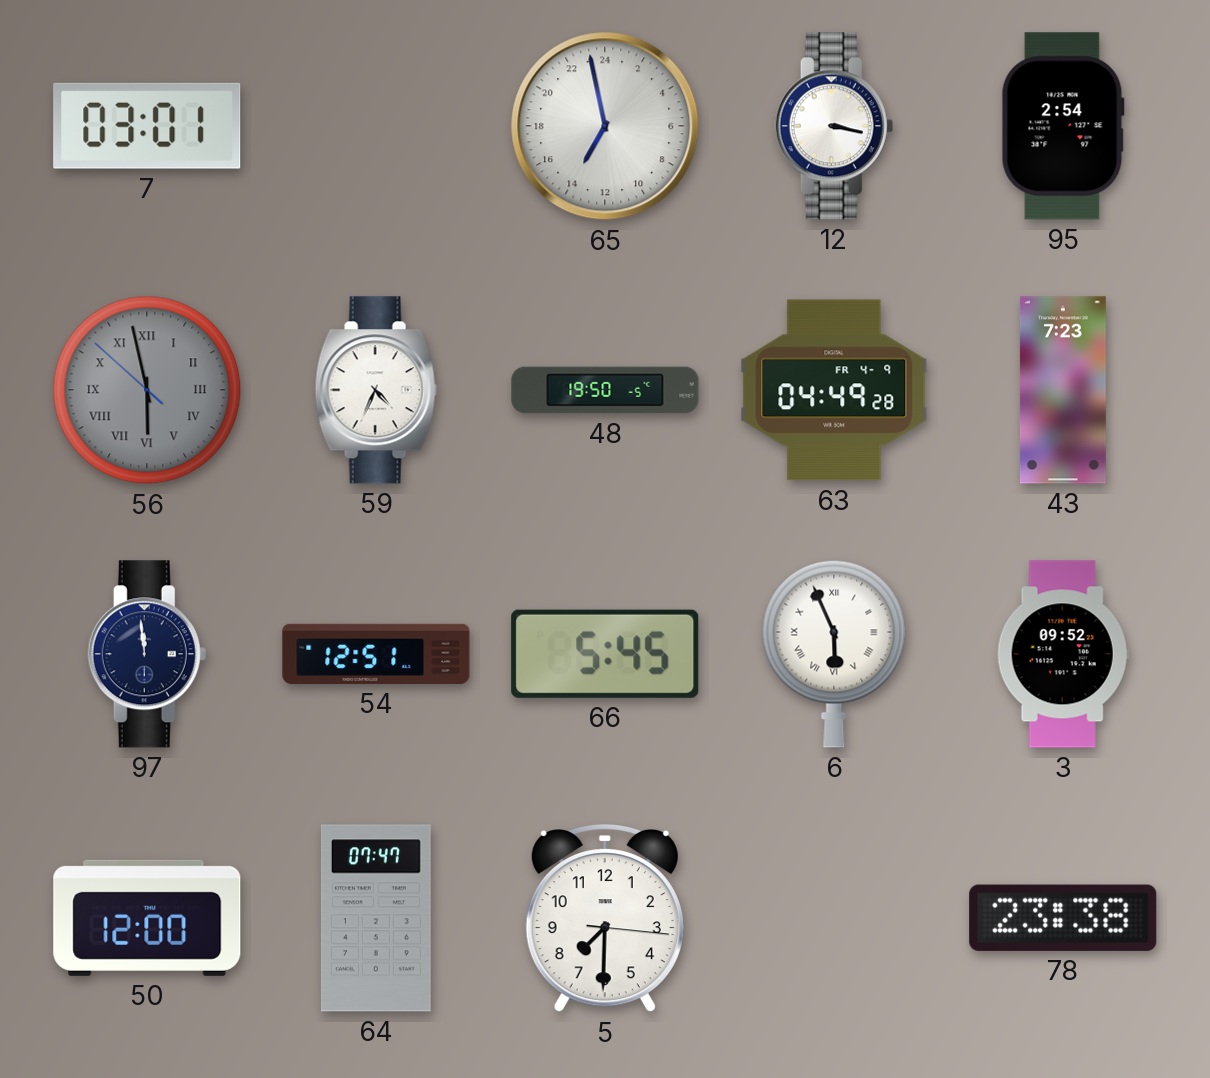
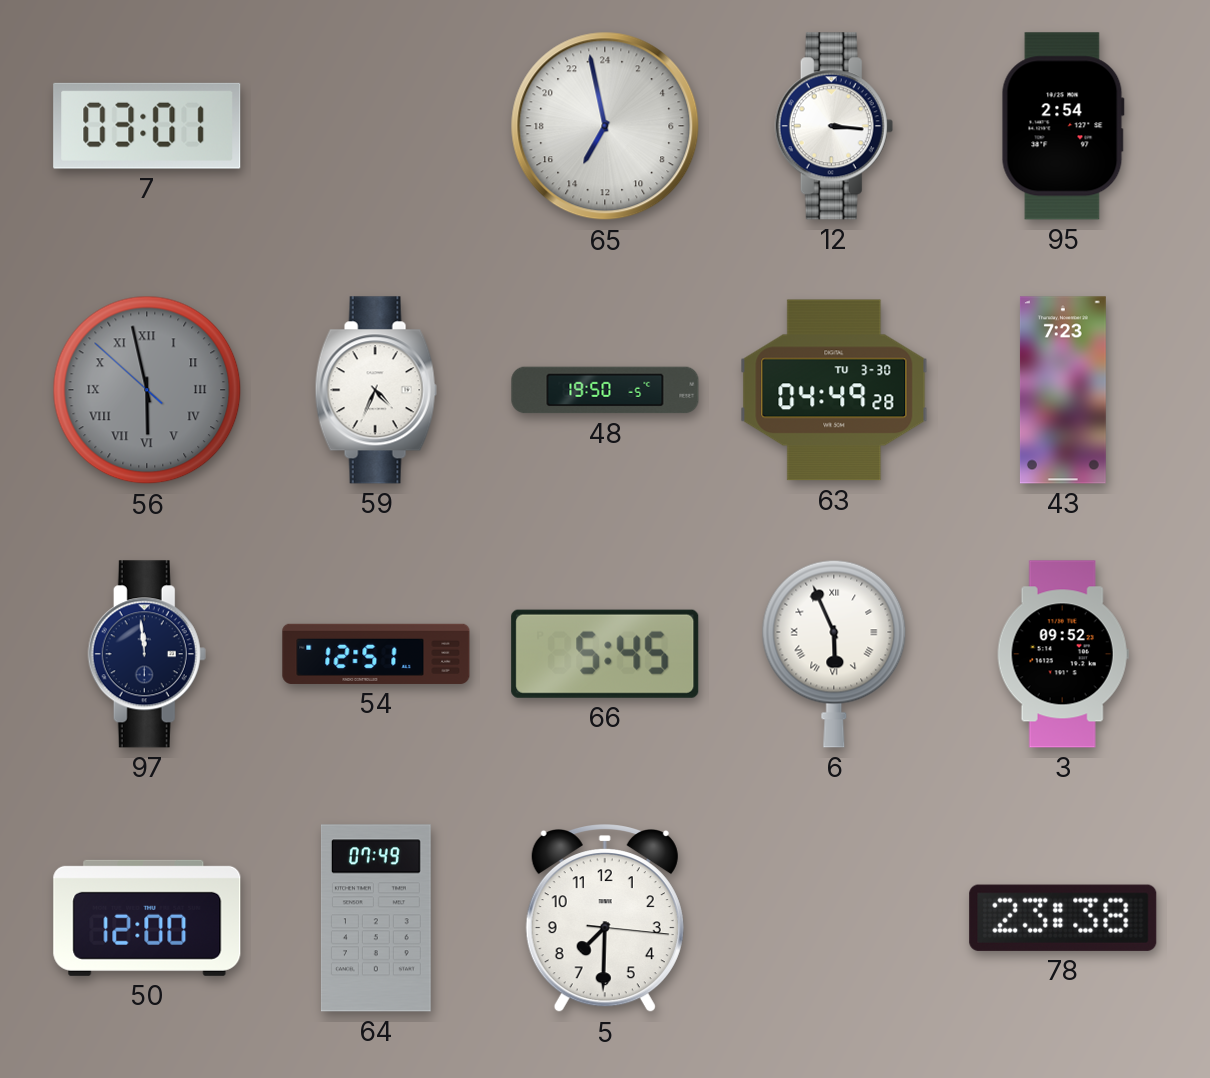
12: 3:17 -> 3:16 (834, 126)
63 date: FR 4-9 -> TU 3-30 (834, 390)
64: 07:47 -> 07:49 (376, 918)
